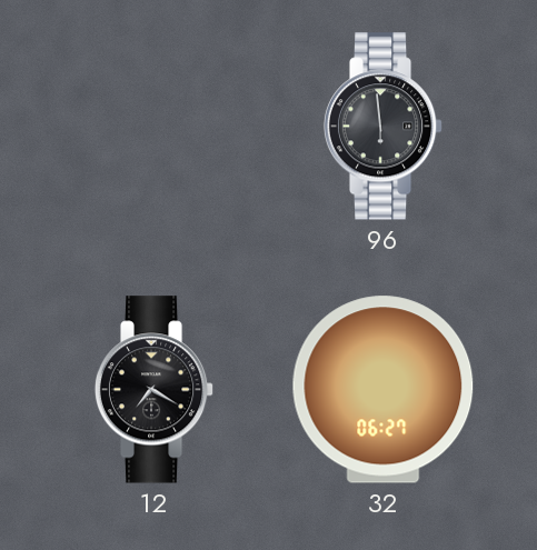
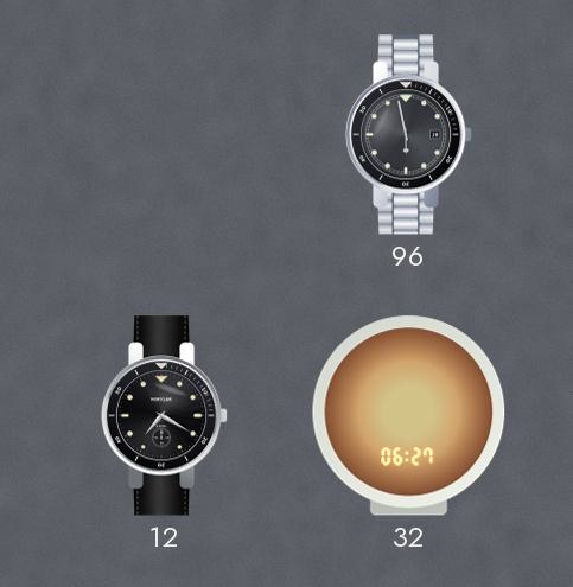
96: 5:59 -> 5:58 (409, 135)
